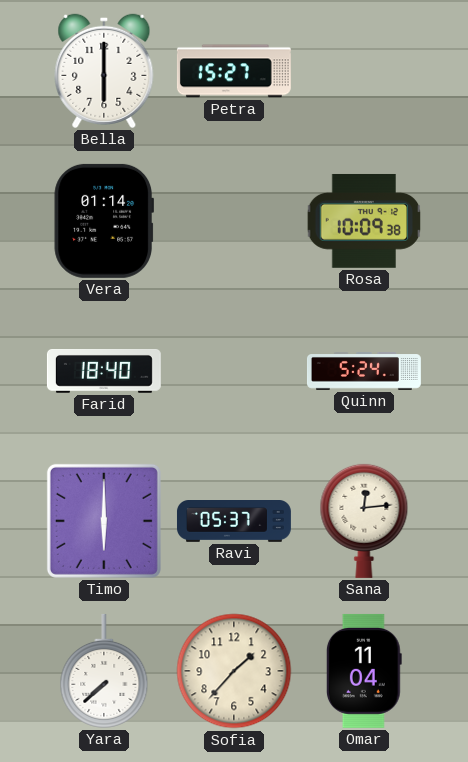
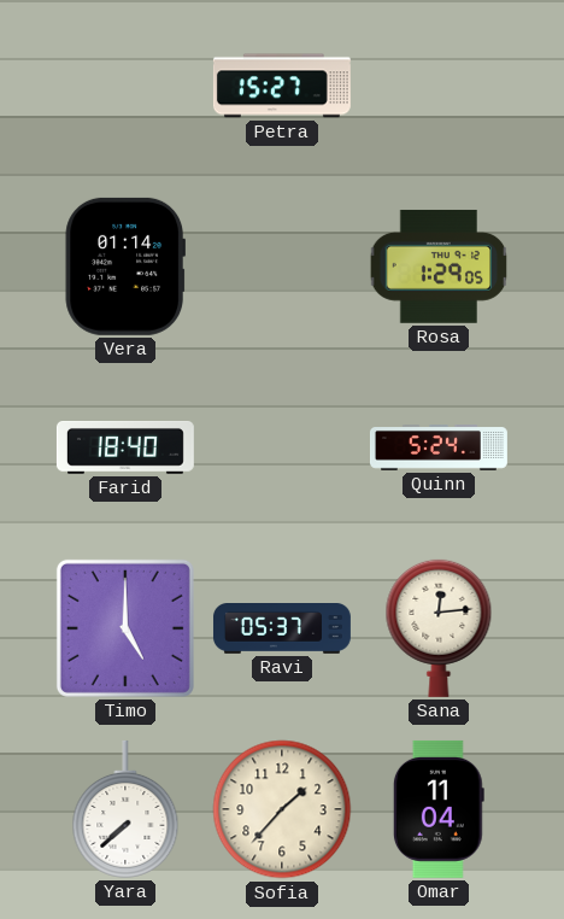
Bella: 6:00 -> none (104, 71)
Rosa: 10:09 -> 1:29 (439, 267)
Timo: 6:00 -> 5:00 (125, 628)
